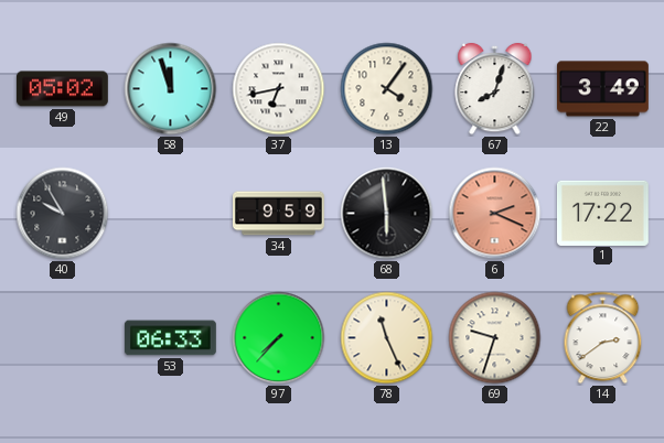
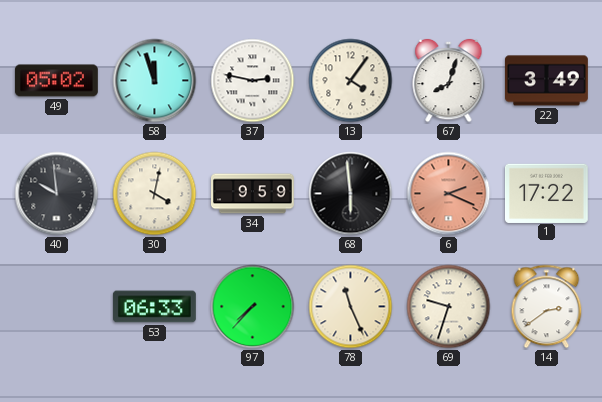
37: 6:43 -> 2:47 (253, 81)
40: 9:55 -> 9:59 (57, 194)
30: none -> 4:02 (155, 194)
